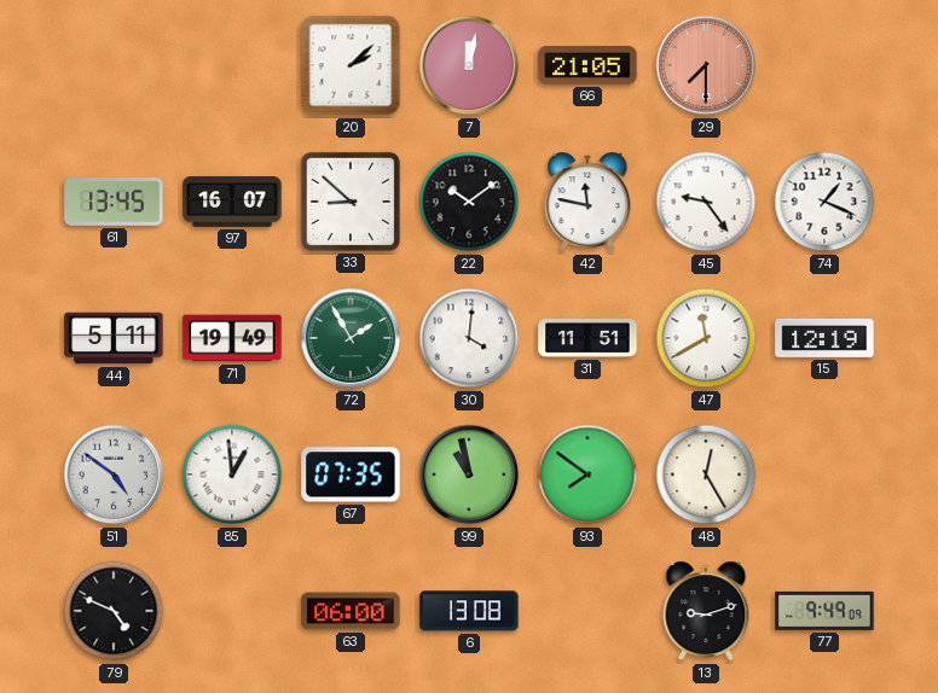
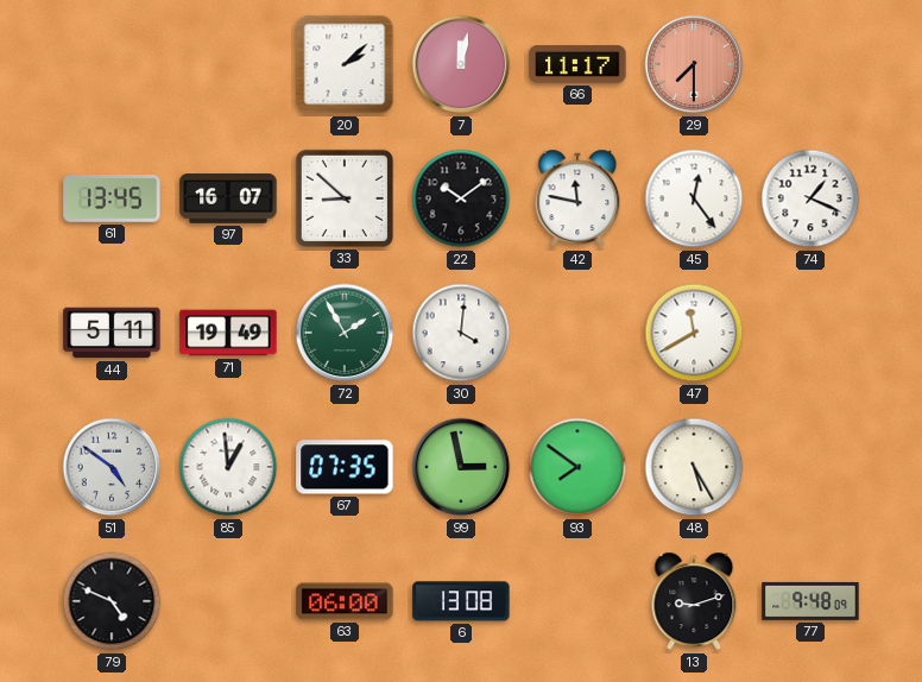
66: 21:05 -> 11:17 (577, 65)
45: 9:24 -> 12:24 (694, 198)
31: 11:51 -> none (587, 339)
15: 12:19 -> none (824, 338)
99: 10:58 -> 2:58 (461, 467)
48: 12:25 -> 5:25 (694, 467)
77: 9:49 -> 9:48 (810, 601)
